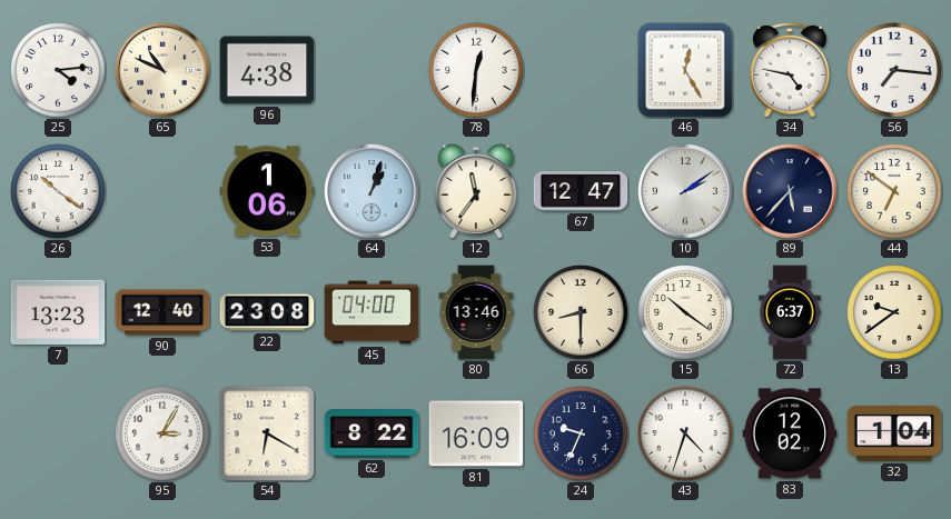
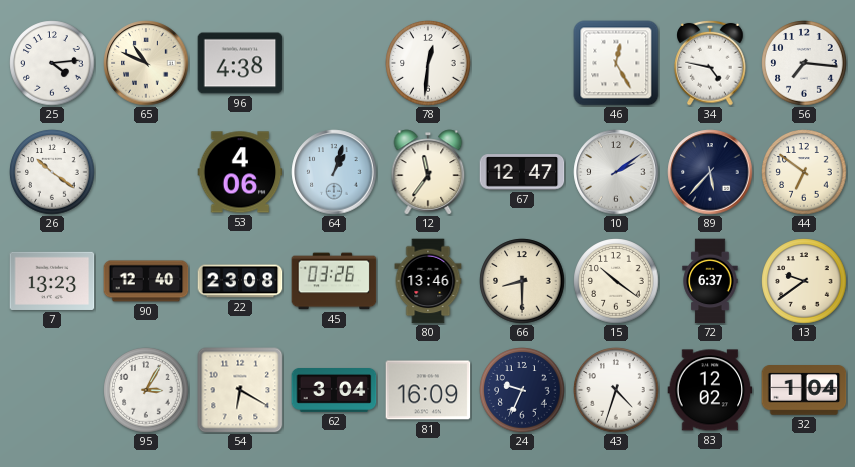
53: 1:06 -> 4:06 (240, 172)
45: 04:00 -> 03:26 (334, 281)
62: 8:22 -> 3:04 (334, 391)
